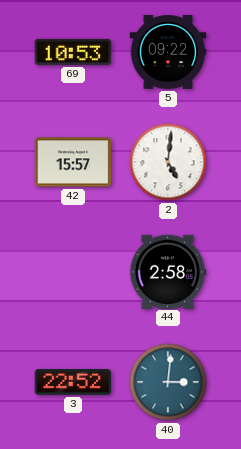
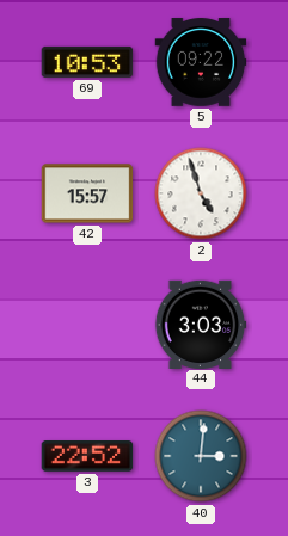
2: 5:01 -> 4:57 (201, 193)
44: 2:58 -> 3:03 (201, 324)
